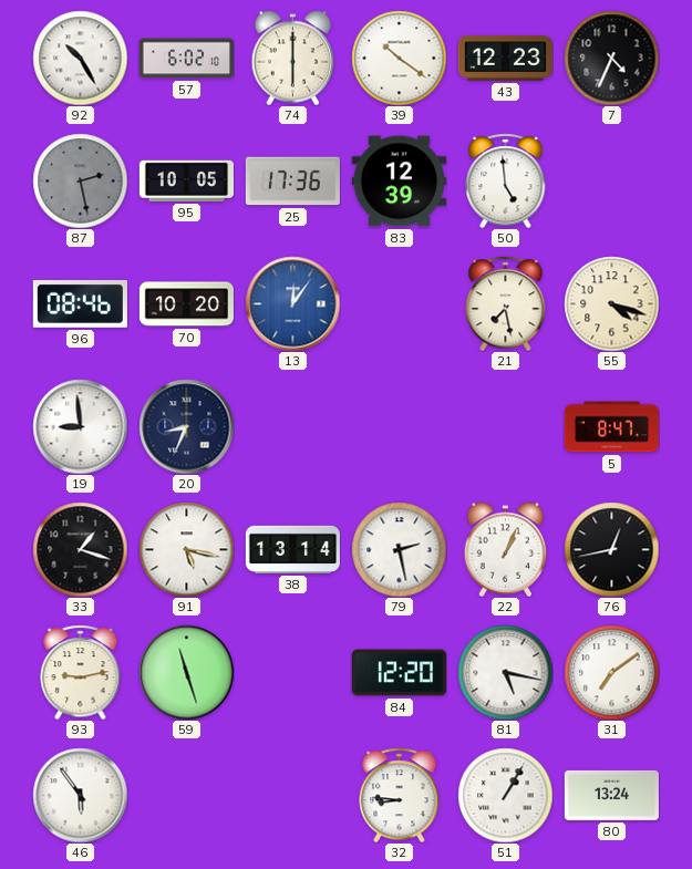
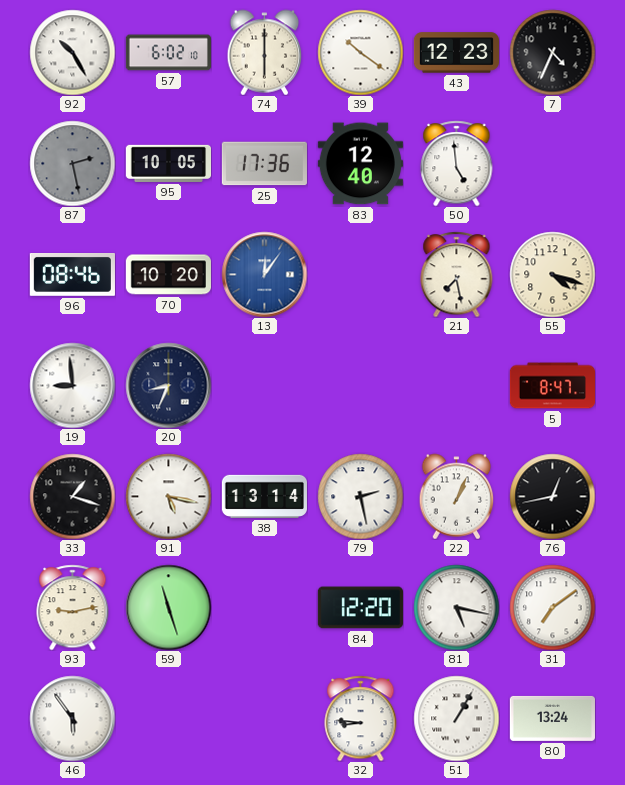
83: 12:39 -> 12:40 (360, 164)
